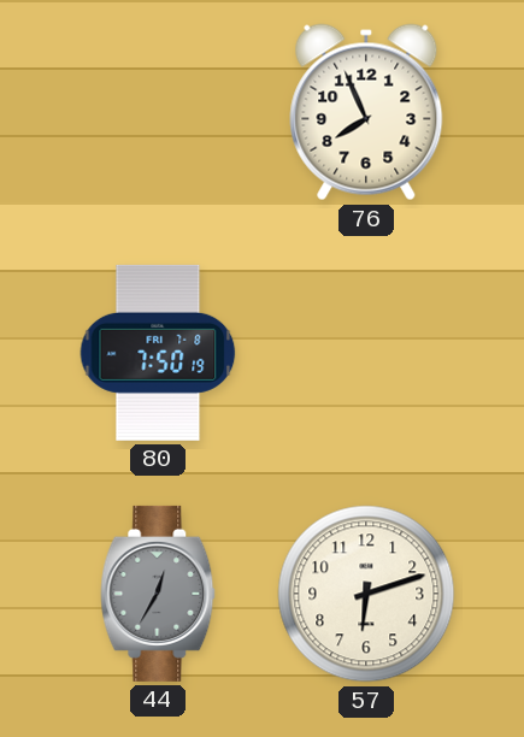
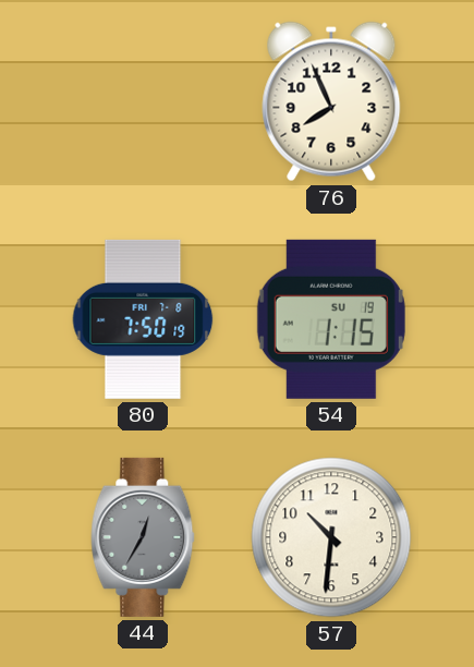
54: none -> 1:15 (331, 319)
57: 6:12 -> 10:31 (331, 537)
